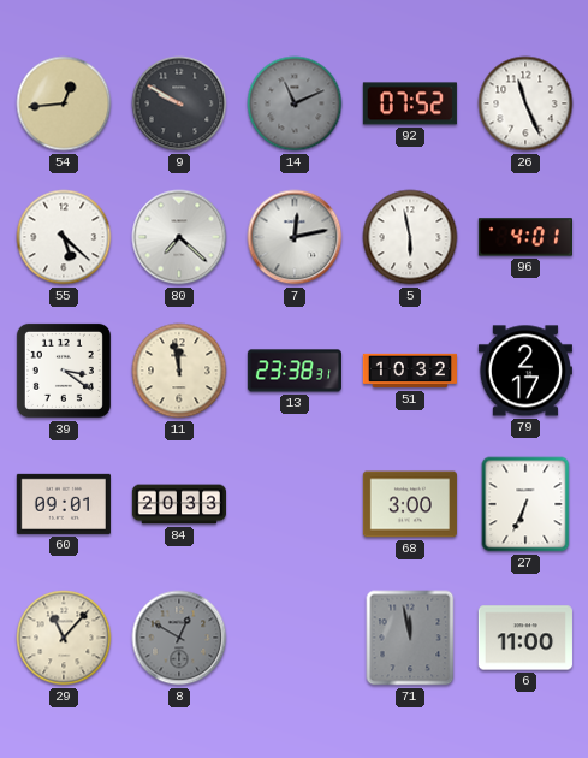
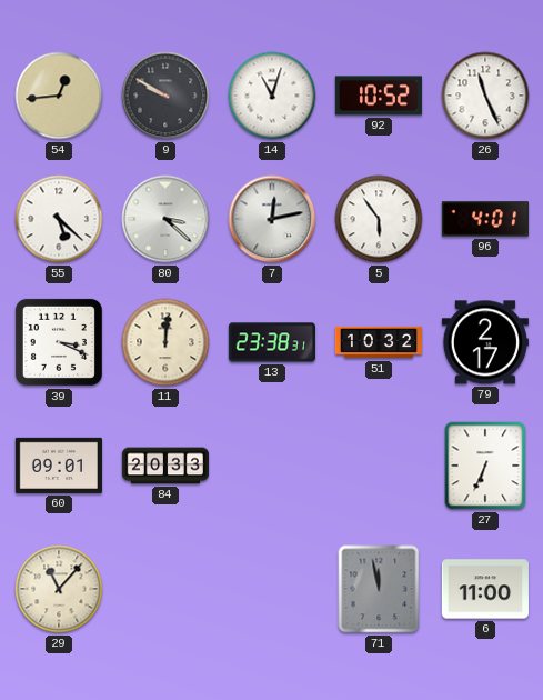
14: 11:11 -> 11:03 (272, 96)
14 dial: grey -> white (272, 96)
92: 07:52 -> 10:52 (379, 96)
80: 7:22 -> 3:22 (165, 219)
5: 5:58 -> 5:54 (379, 219)
39: 3:21 -> 3:19 (59, 342)
11: 11:58 -> 12:01 (165, 342)
68: 3:00 -> none (410, 504)
8: 12:50 -> none (179, 638)
